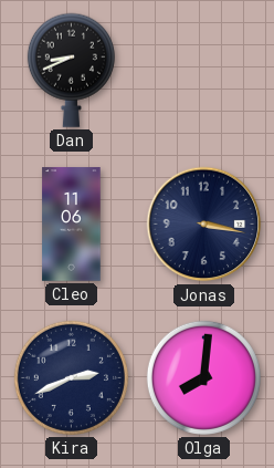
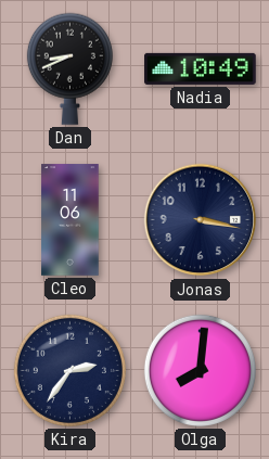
Nadia: none -> 10:49 (201, 68)
Kira: 2:41 -> 2:36 (69, 370)
